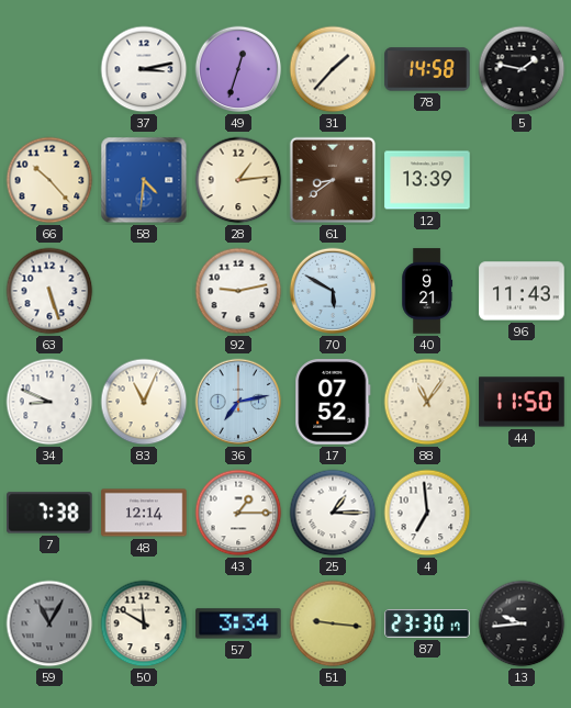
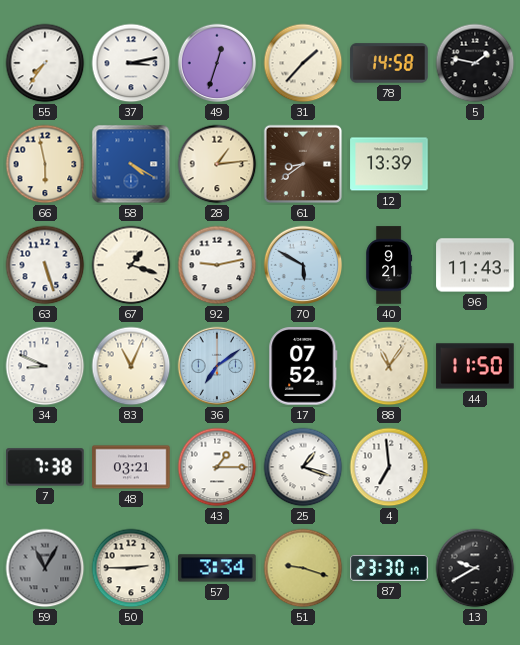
55: none -> 7:36 (45, 63)
66: 10:23 -> 5:58 (45, 164)
58: 4:31 -> 4:20 (131, 164)
67: none -> 1:18 (131, 265)
36: 7:13 -> 7:09 (217, 366)
48: 12:14 -> 03:21 (131, 467)
25: 1:15 -> 1:18 (303, 467)
50: 11:50 -> 2:45 (131, 568)
51: 9:16 -> 9:18 (303, 568)
13: 9:44 -> 9:40 (475, 568)
